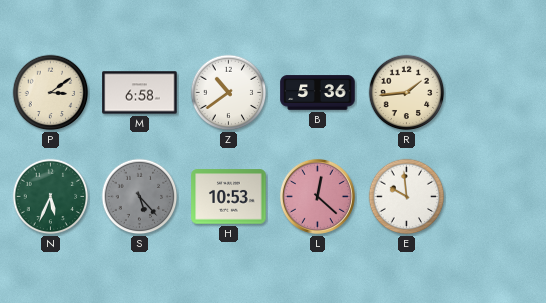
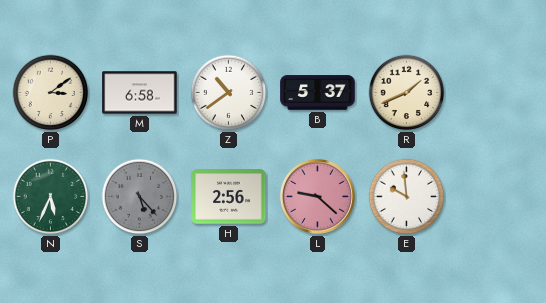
B: 5:36 -> 5:37 (318, 93)
R: 1:44 -> 1:41 (407, 93)
H: 10:53 -> 2:56 (229, 197)
L: 12:22 -> 9:22 (317, 196)
